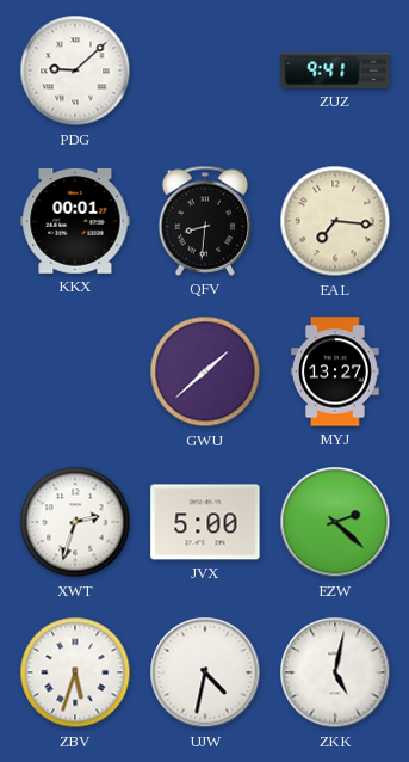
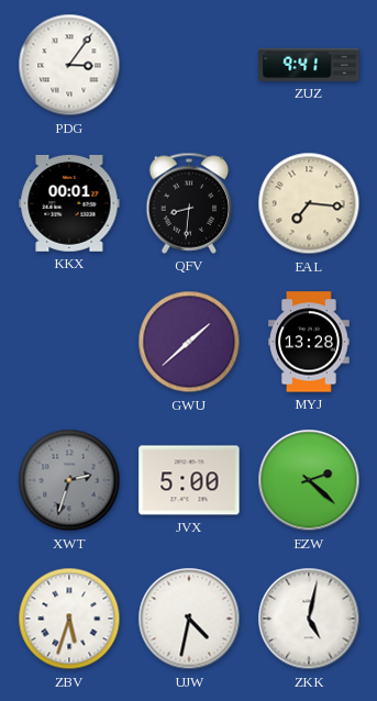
PDG: 9:08 -> 3:06 (69, 65)
MYJ: 13:27 -> 13:28 (310, 342)
XWT dial: white -> grey (69, 480)
